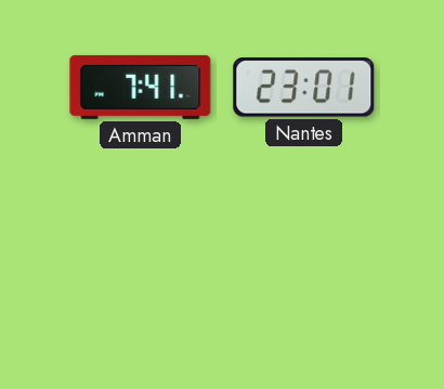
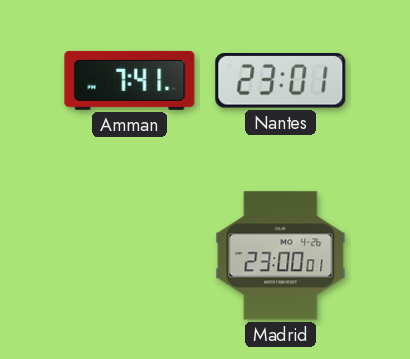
Madrid: none -> 23:00 (281, 256)
